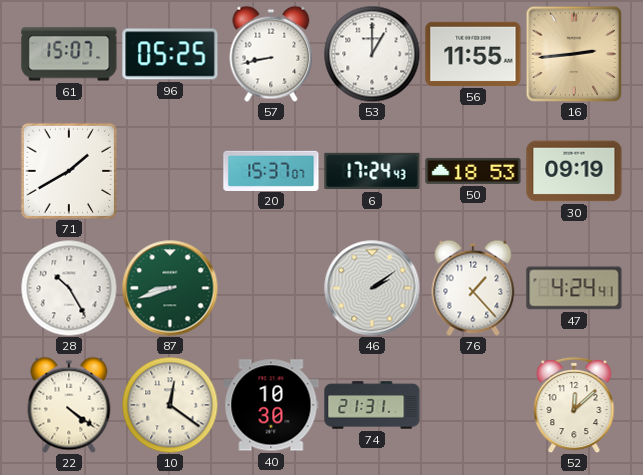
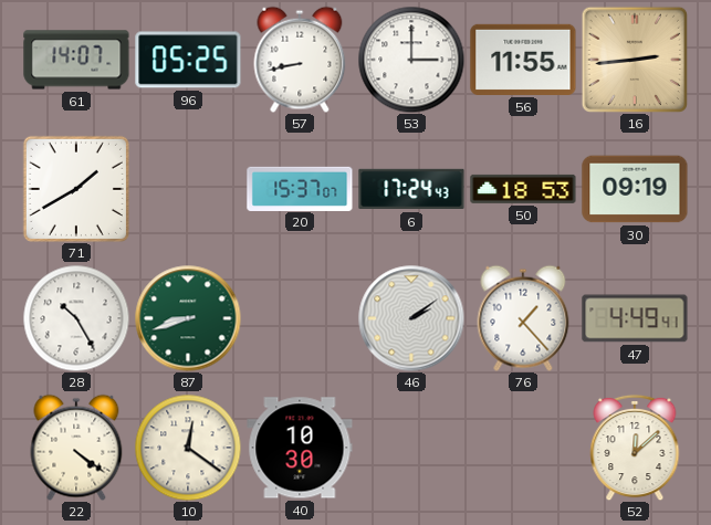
61: 15:07 -> 14:07 (76, 60)
53: 1:00 -> 3:00 (411, 60)
47: 4:24 -> 4:49 (635, 318)
74: 21:31 -> none (372, 405)
